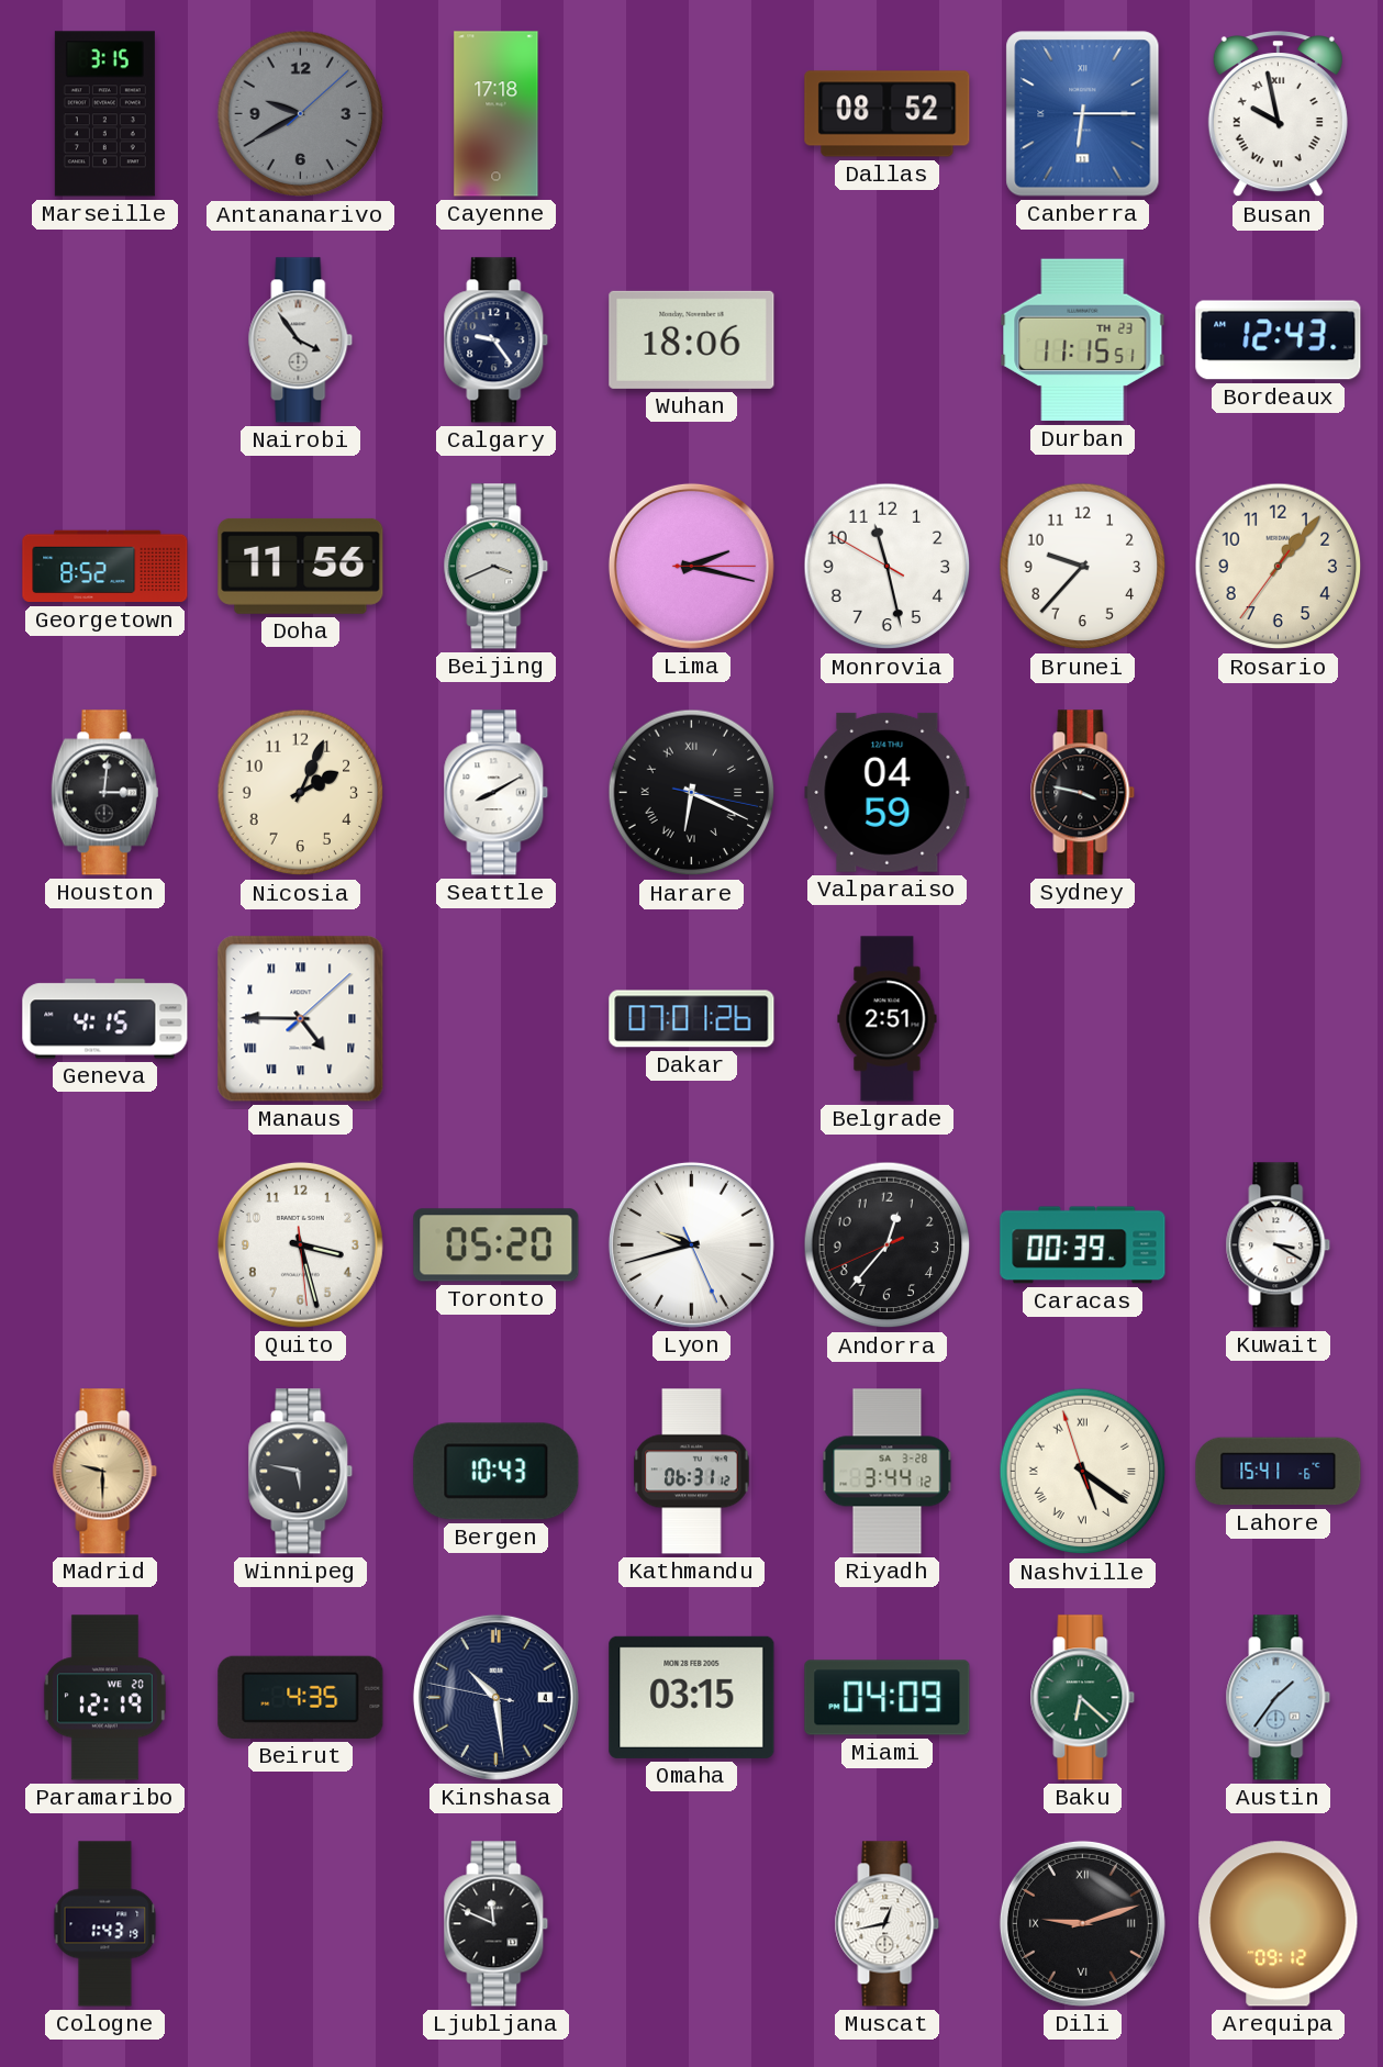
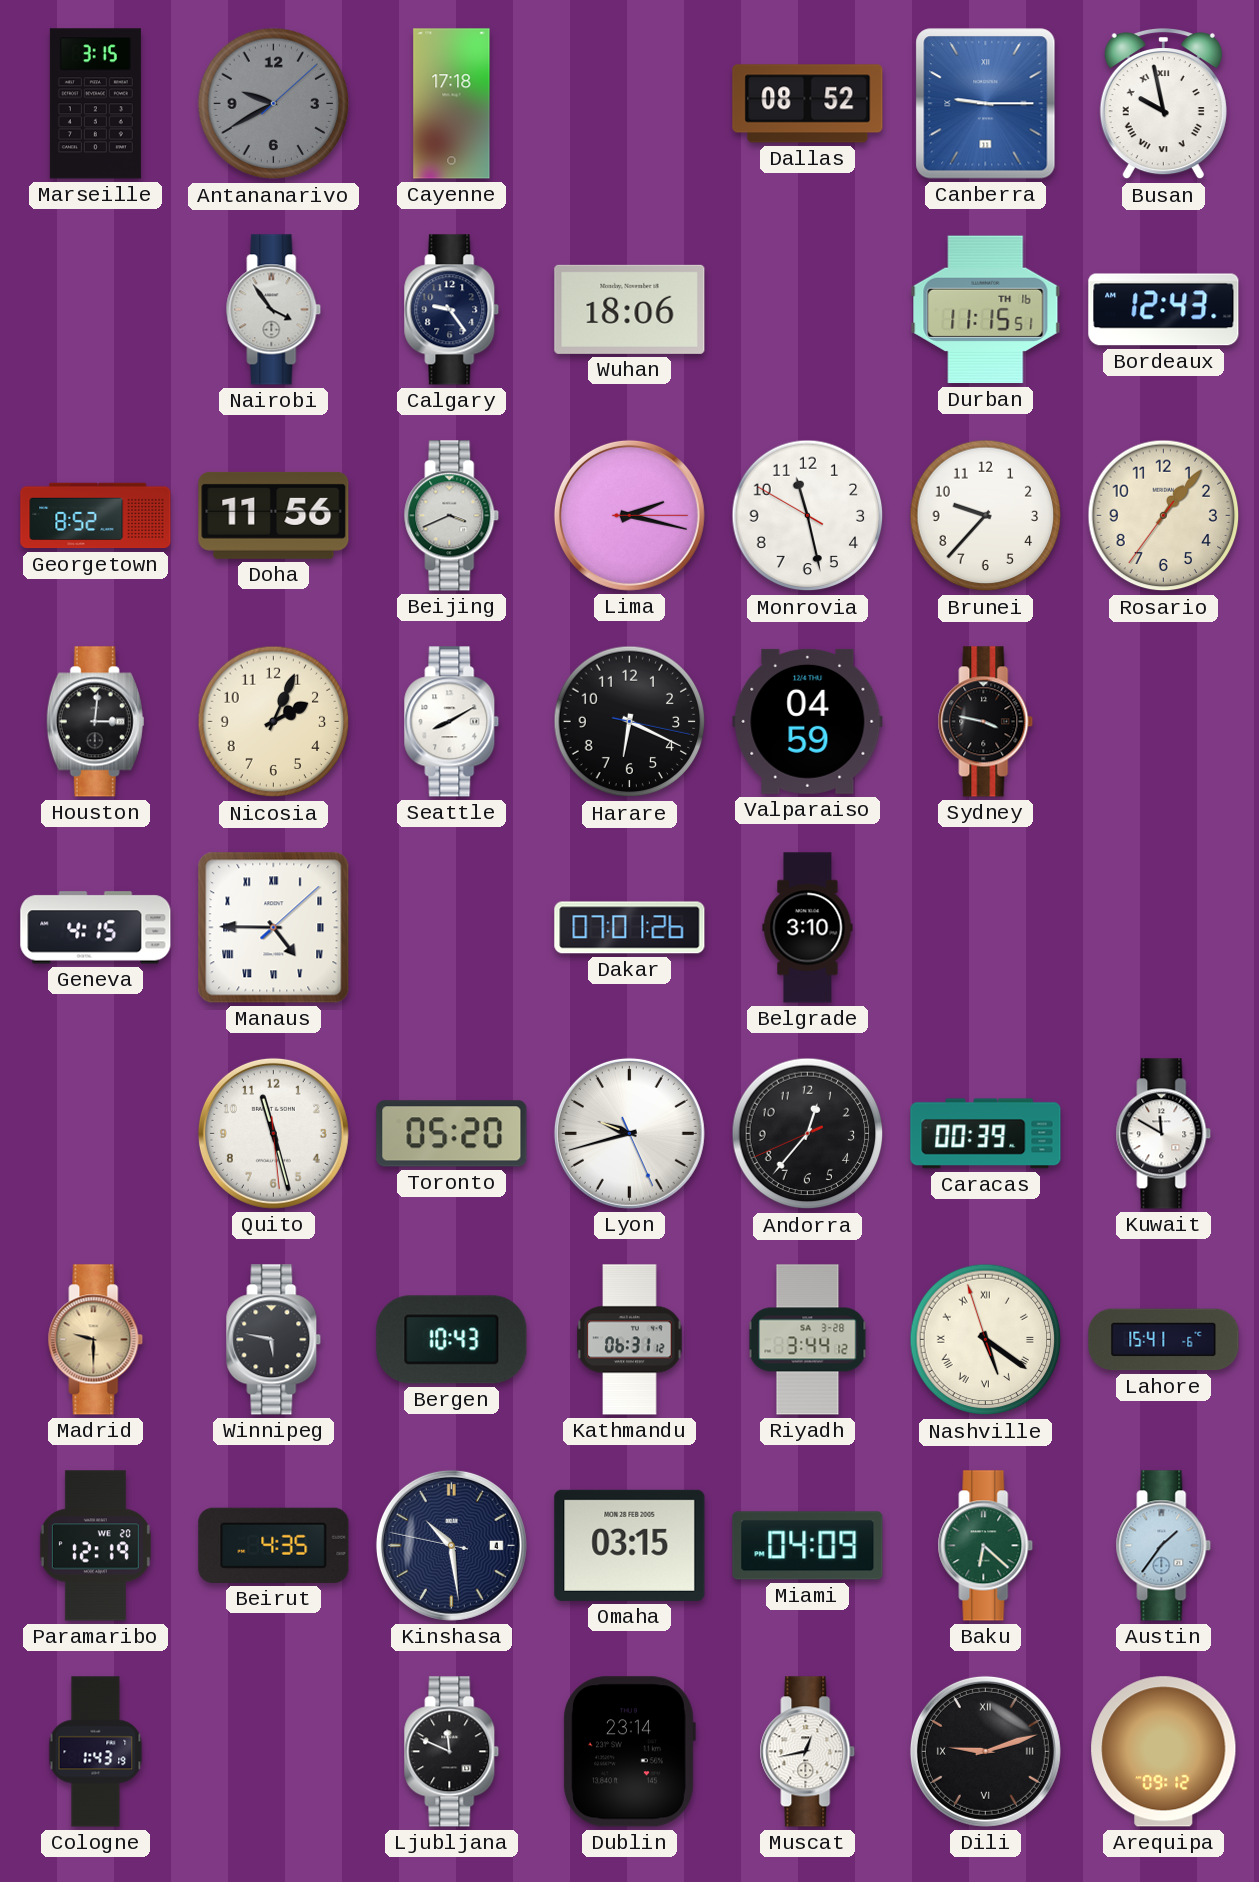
Canberra: 6:15 -> 9:15 (986, 104)
Durban date: TH 23 -> TH 16 (986, 310)
Harare numerals: Roman -> Arabic (630, 722)
Belgrade: 2:51 -> 3:10 (808, 928)
Quito: 3:27 -> 11:27 (273, 1133)
Kuwait: 3:20 -> 11:50 (1164, 1134)
Dublin: none -> 23:14 (629, 1752)
